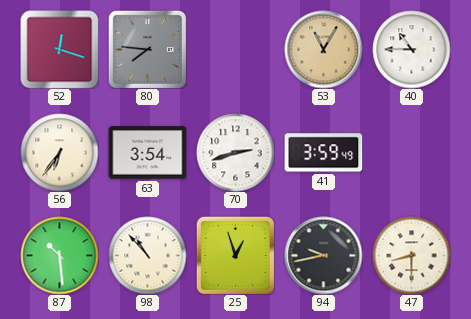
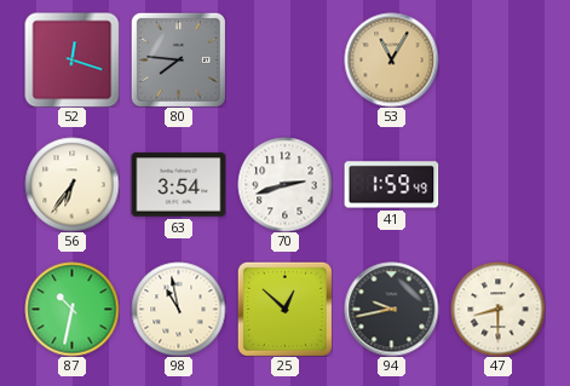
40: 10:45 -> none (411, 49)
41: 3:59 -> 1:59 (391, 185)
87: 10:29 -> 10:32 (71, 309)
98: 10:53 -> 10:58 (178, 309)
25: 12:57 -> 12:52 (284, 309)
